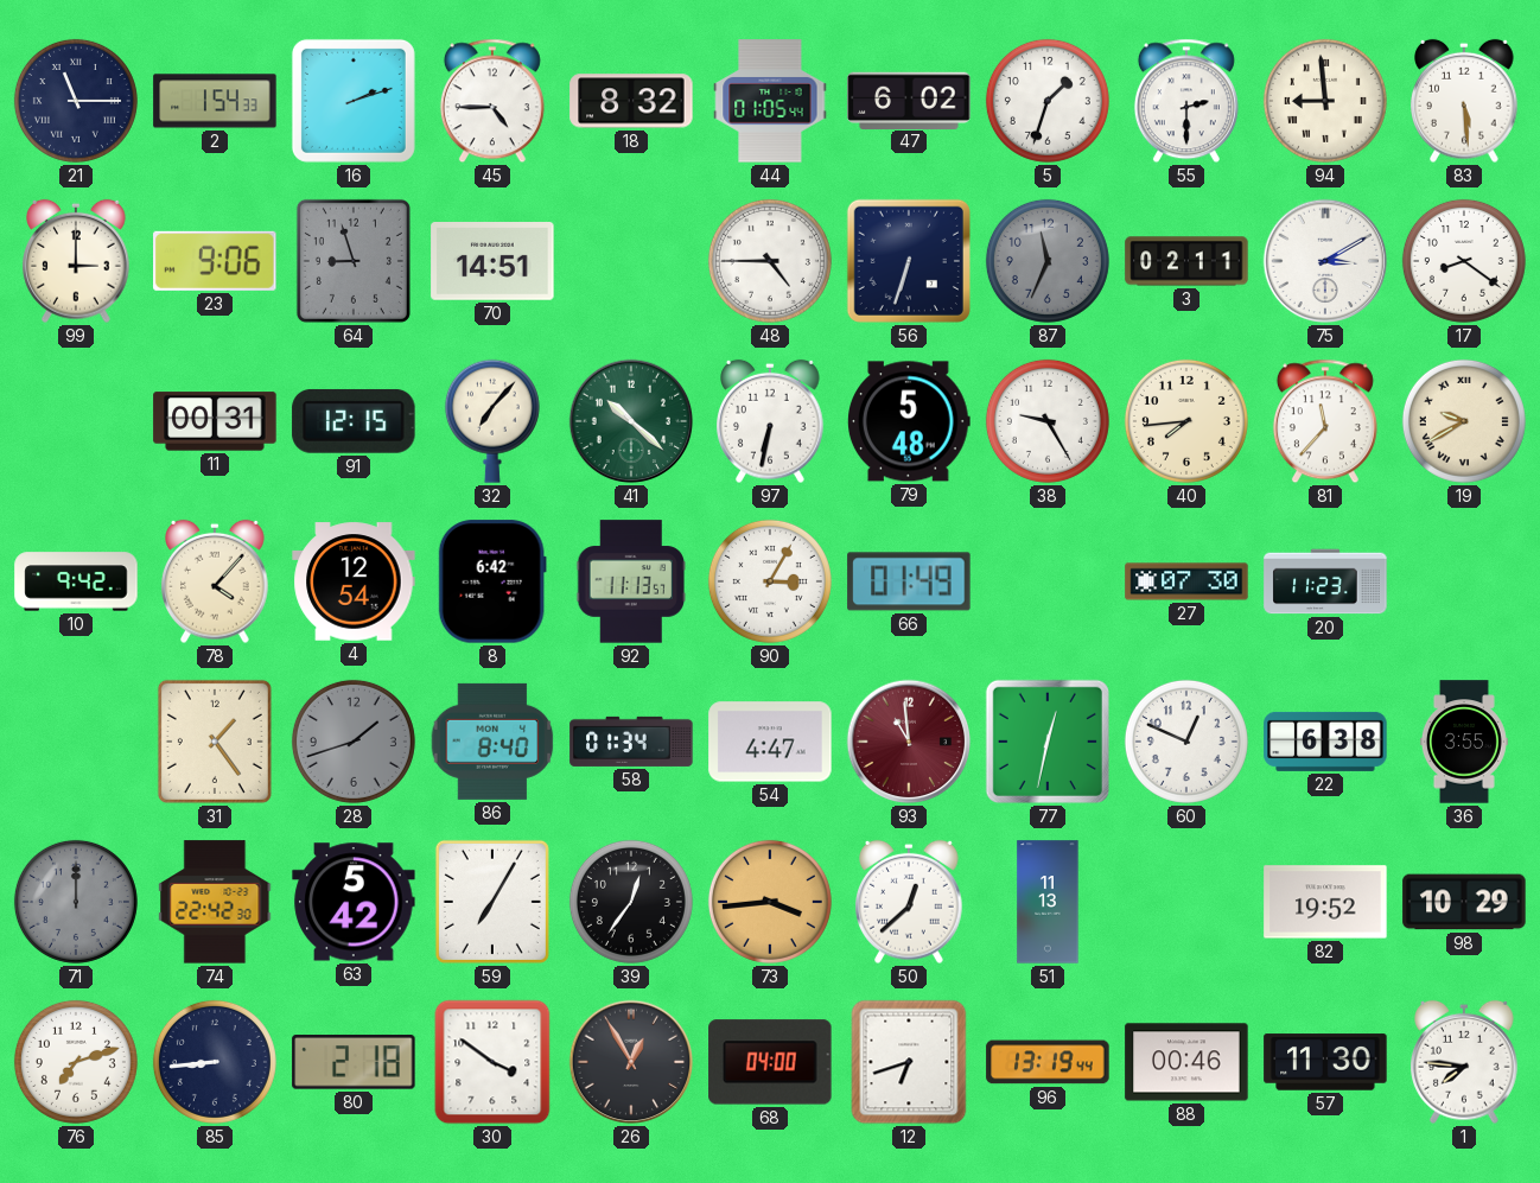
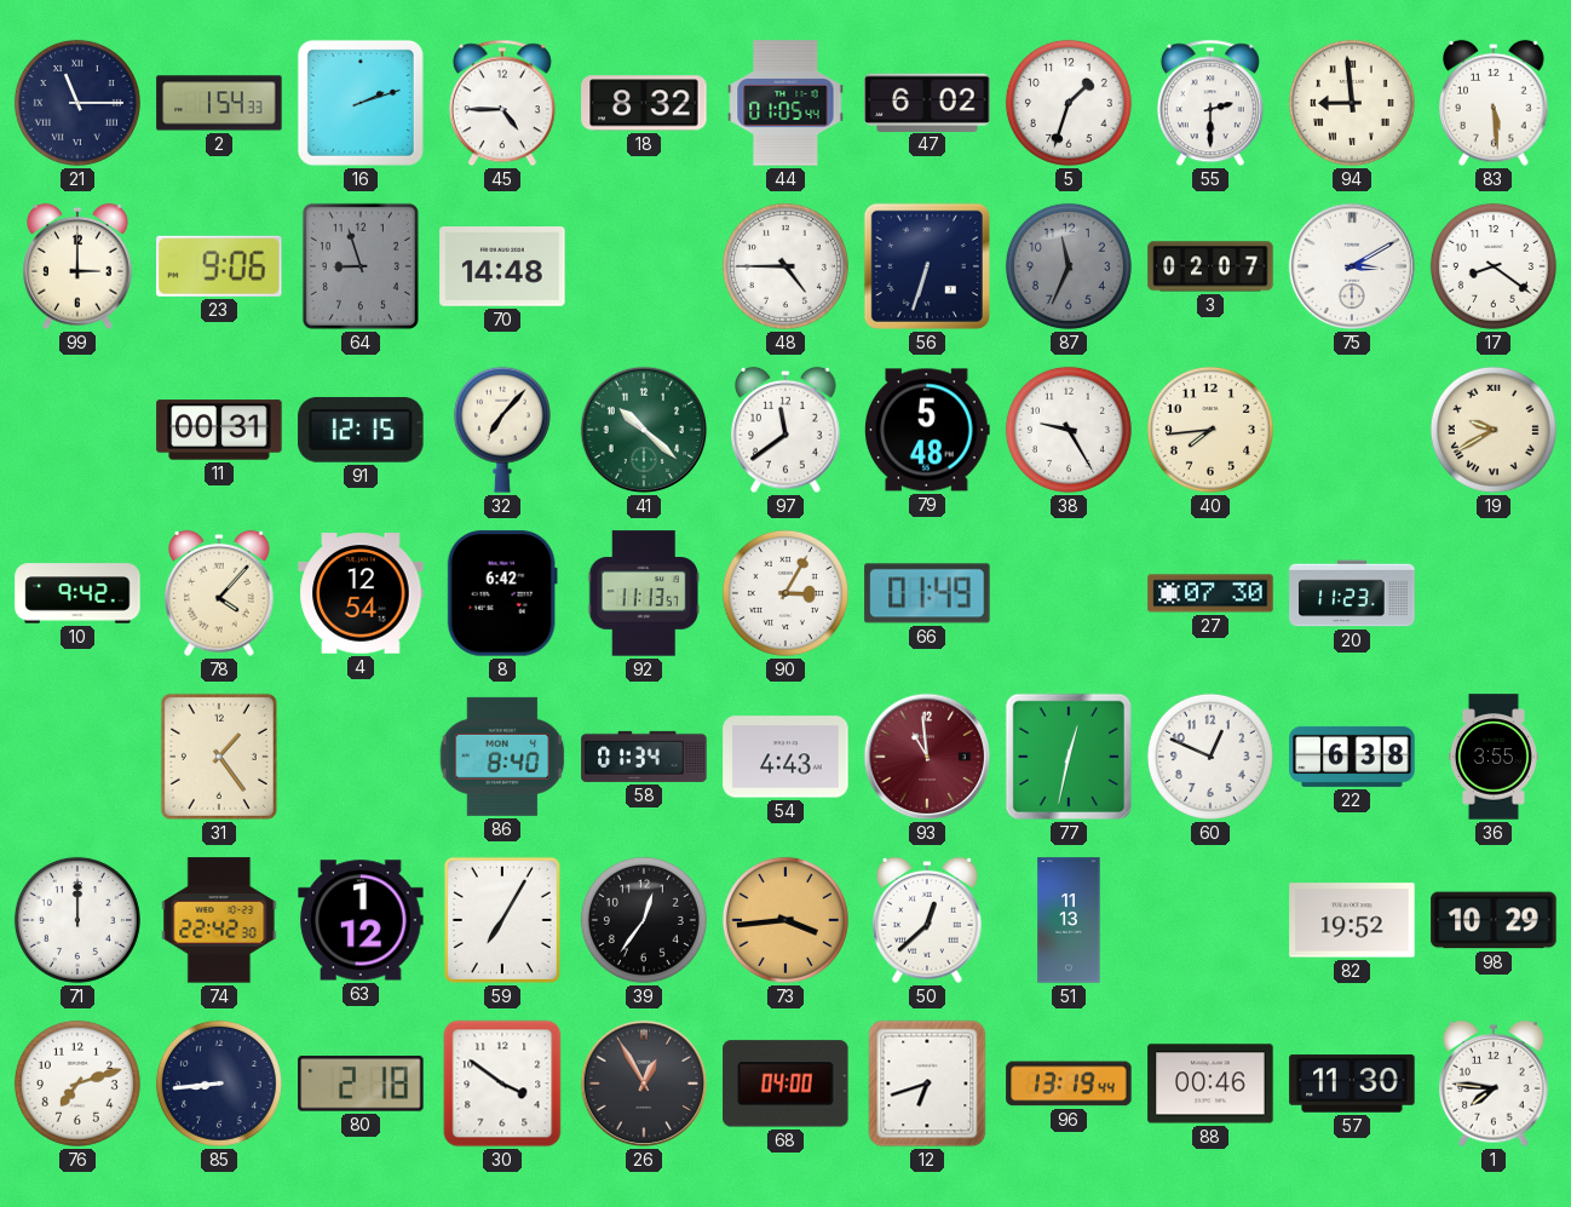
70: 14:51 -> 14:48 (502, 268)
3: 02:11 -> 02:07 (1210, 266)
97: 6:32 -> 11:39 (787, 430)
81: 11:37 -> none (1325, 421)
28: 1:42 -> none (354, 742)
54: 4:47 -> 4:43 (785, 757)
71 dial: grey -> white (77, 920)
63: 5:42 -> 1:12 (361, 920)
